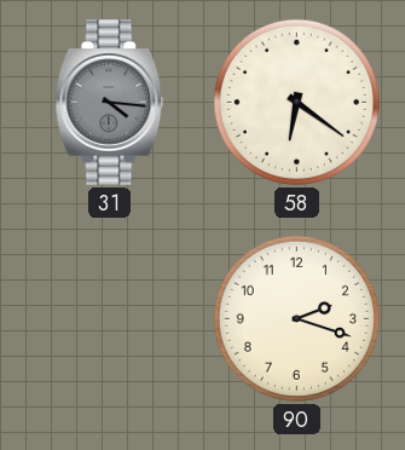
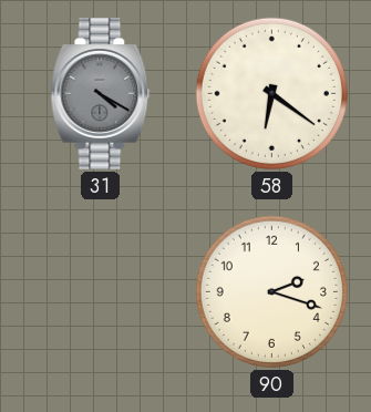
31: 4:16 -> 4:20 (101, 94)
